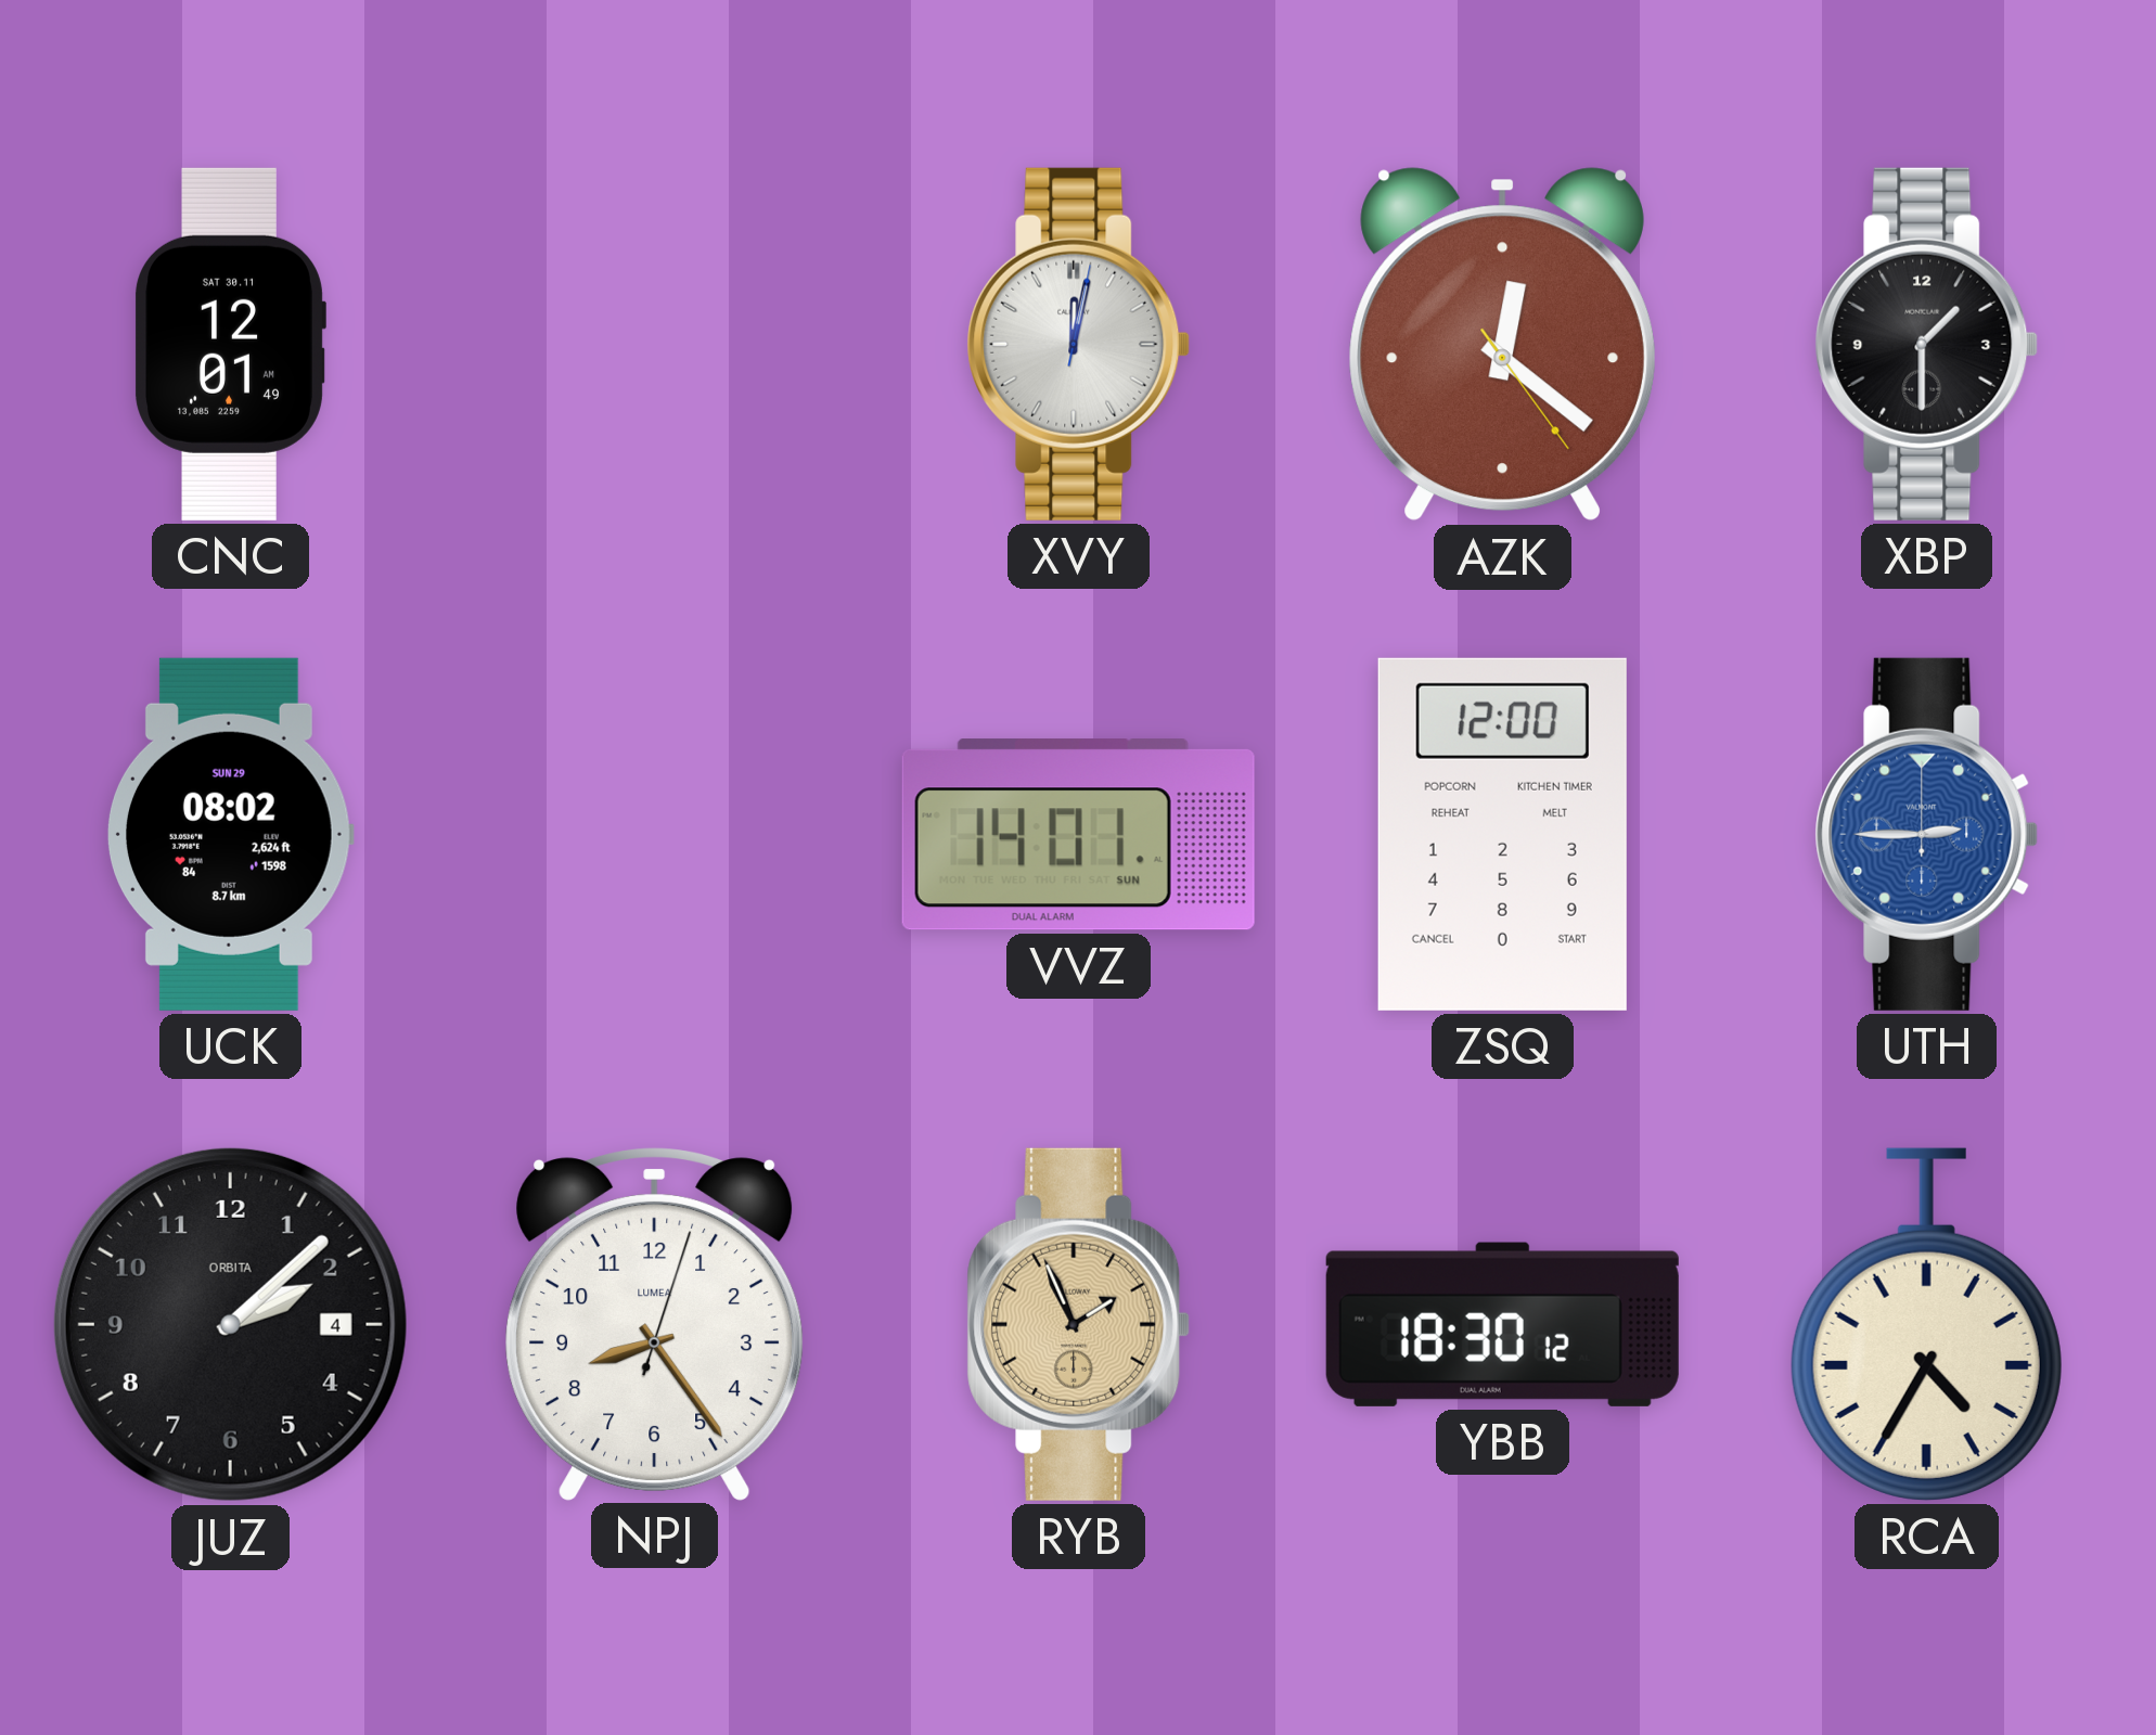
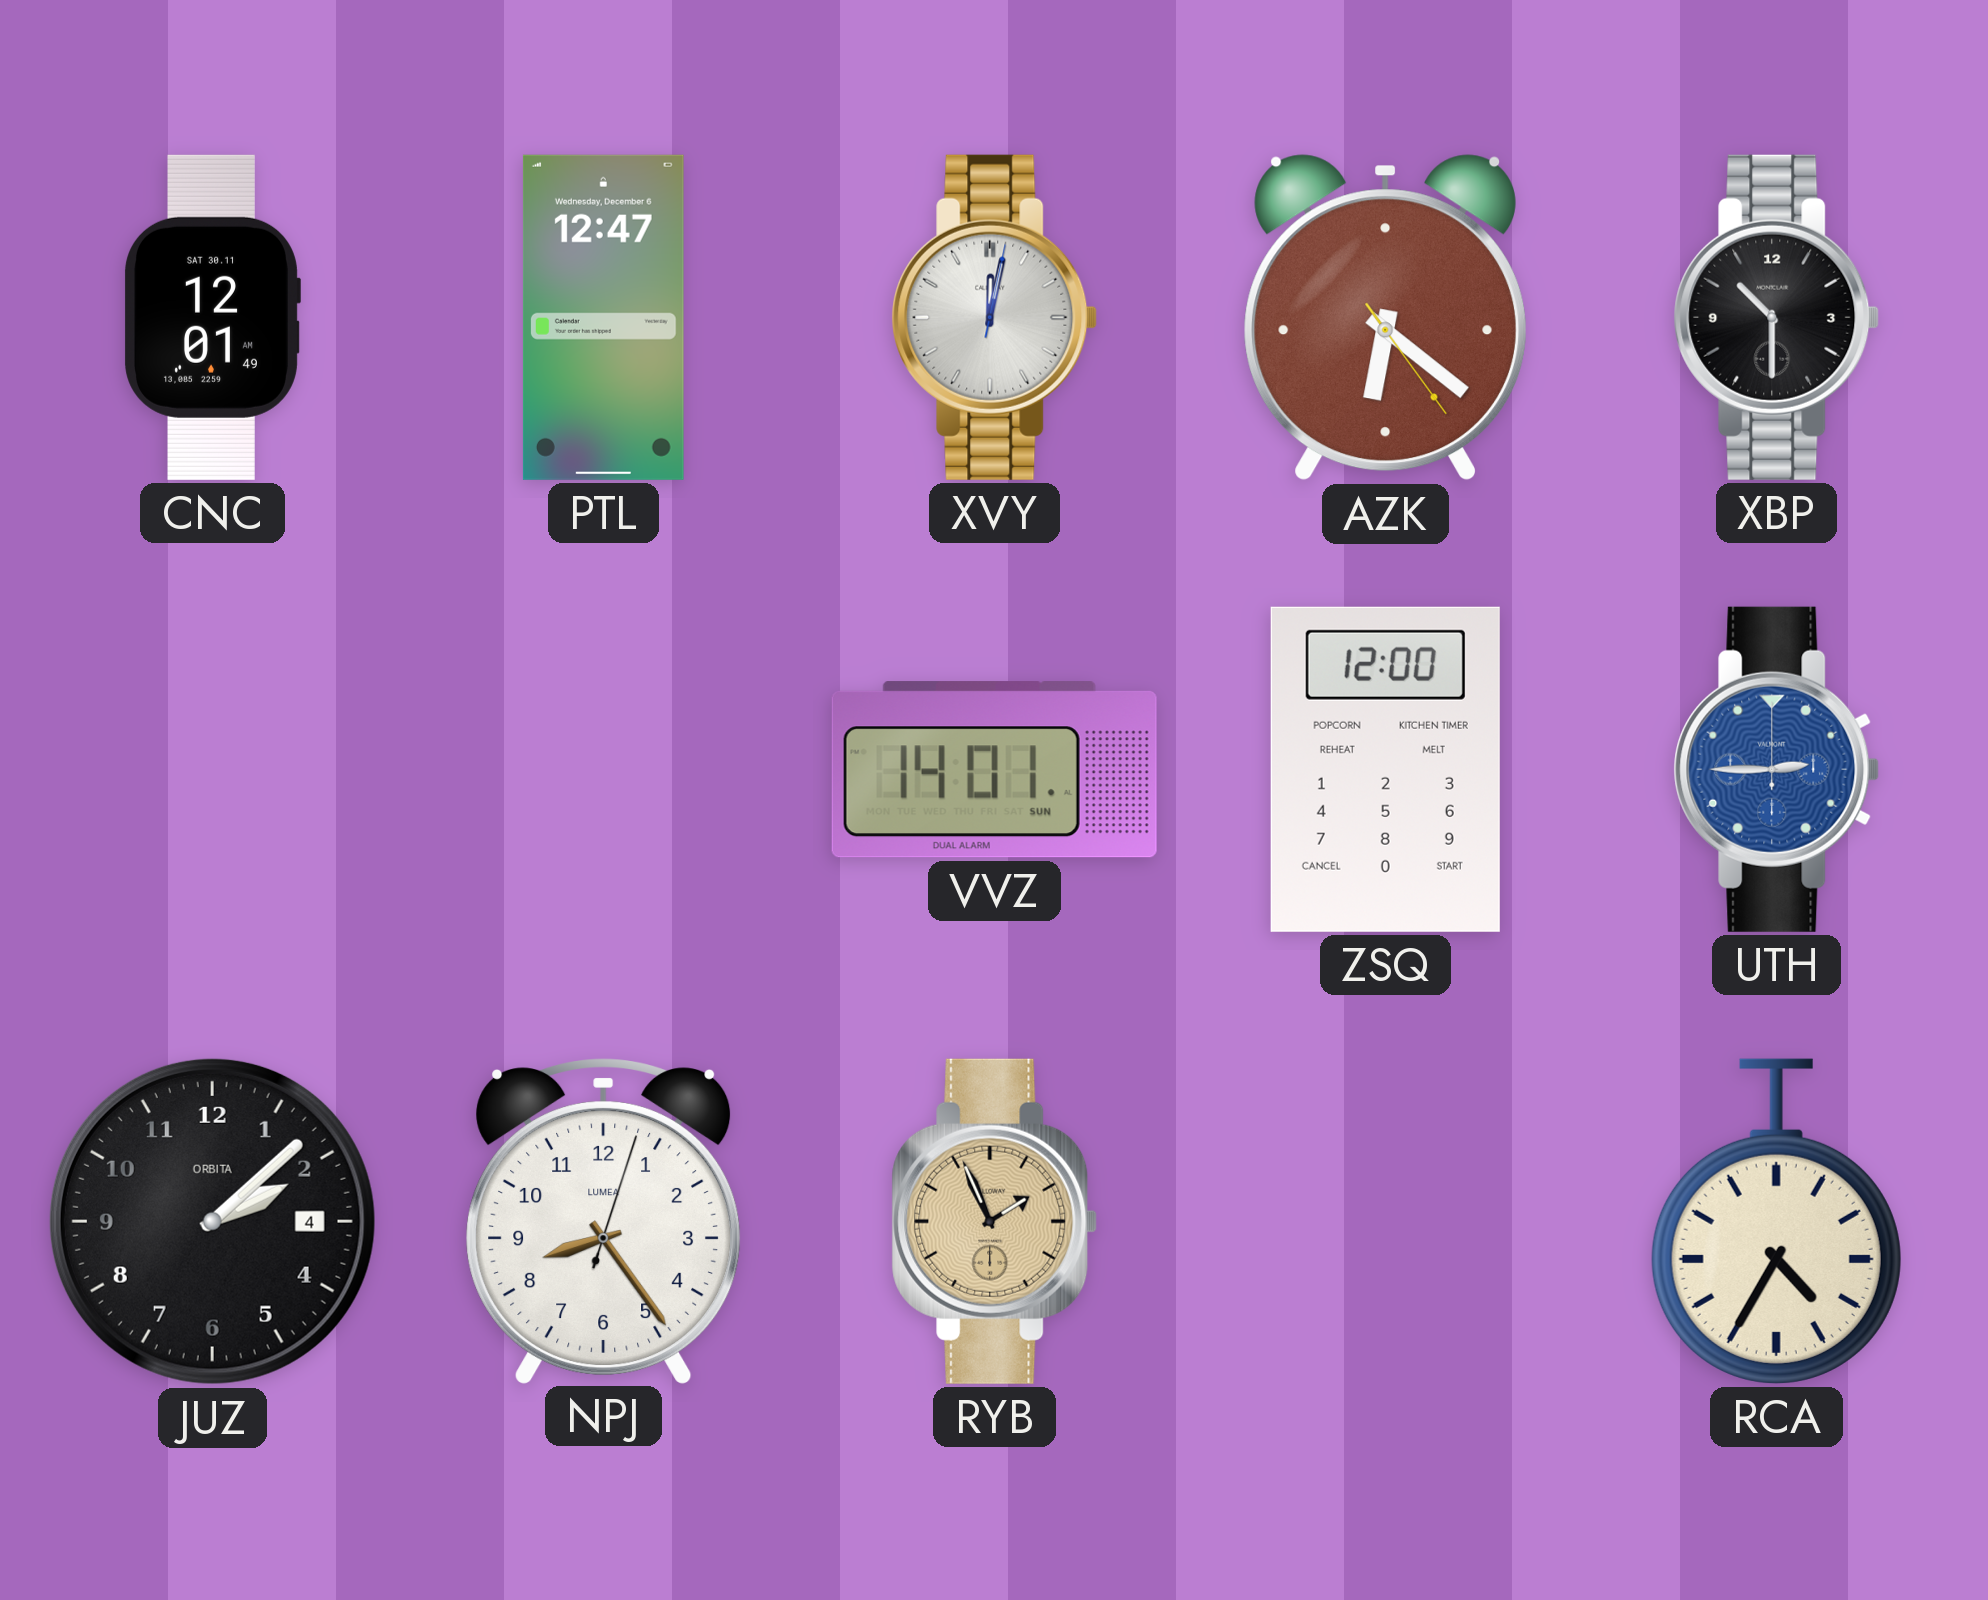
PTL: none -> 12:47 (603, 317)
AZK: 12:21 -> 6:21 (1385, 318)
XBP: 1:30 -> 10:30 (1777, 317)
UCK: 08:02 -> none (230, 834)
YBB: 18:30 -> none (1502, 1324)
